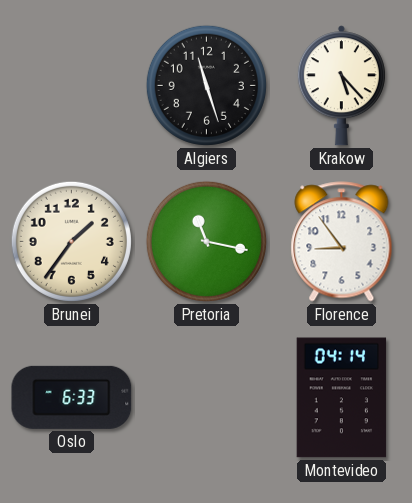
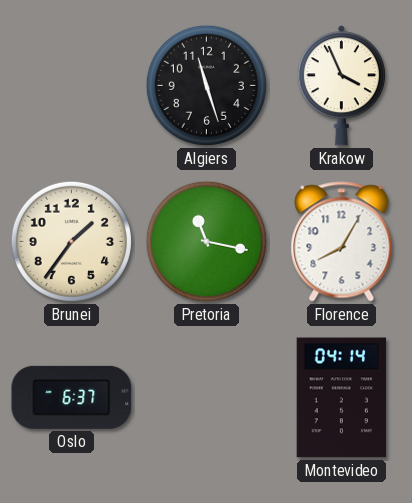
Krakow: 5:23 -> 3:56 (341, 86)
Florence: 8:54 -> 8:05 (342, 242)
Oslo: 6:33 -> 6:37 (72, 397)
